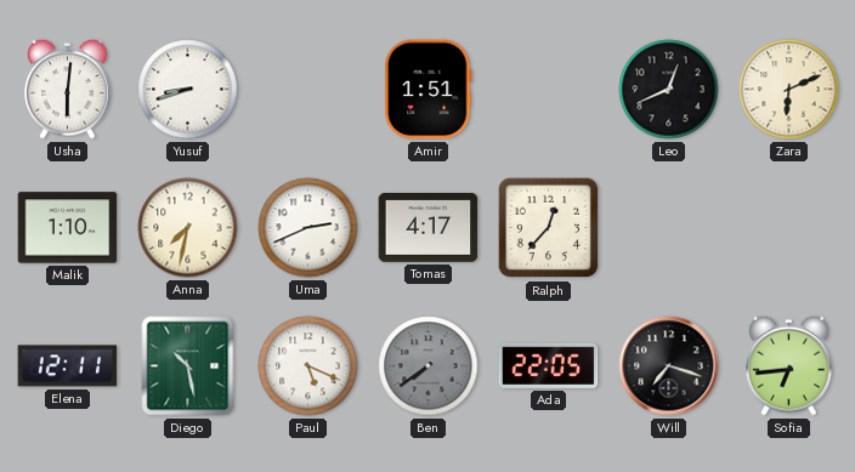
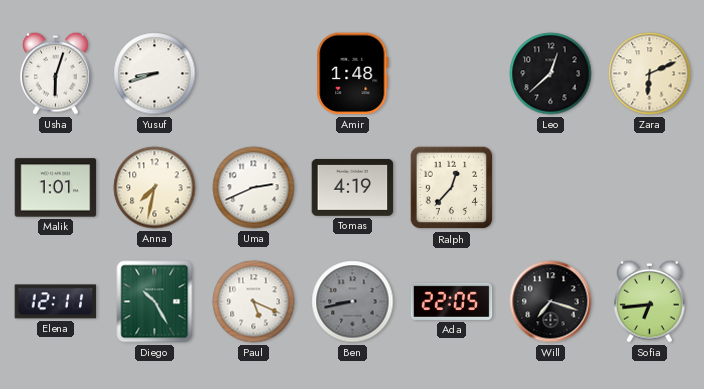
Usha: 6:01 -> 6:03 (56, 73)
Amir: 1:51 -> 1:48 (353, 74)
Leo: 12:41 -> 12:38 (551, 74)
Malik: 1:10 -> 1:01 (56, 188)
Tomas: 4:17 -> 4:19 (353, 187)
Diego: 10:28 -> 10:25 (155, 302)
Ben: 7:39 -> 8:43 (353, 302)
